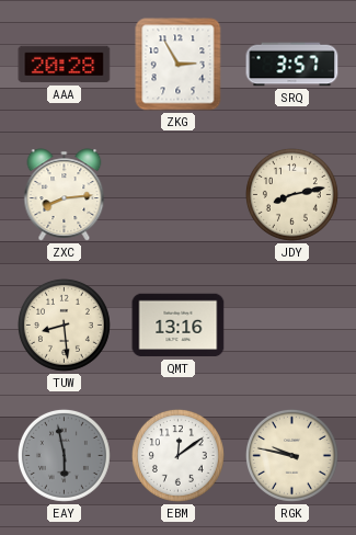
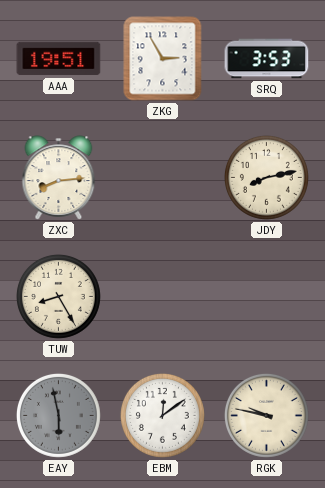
AAA: 20:28 -> 19:51 (59, 59)
SRQ: 3:57 -> 3:53 (267, 59)
TUW: 8:29 -> 8:25 (58, 296)
QMT: 13:16 -> none (179, 326)
